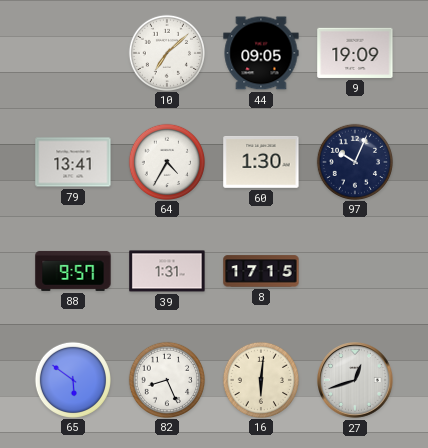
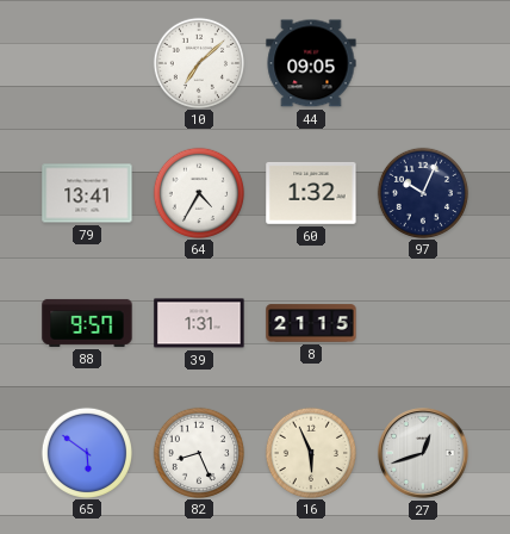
9: 19:09 -> none (355, 53)
60: 1:30 -> 1:32 (311, 193)
8: 17:15 -> 21:15 (311, 323)
16: 6:01 -> 5:56 (310, 452)
